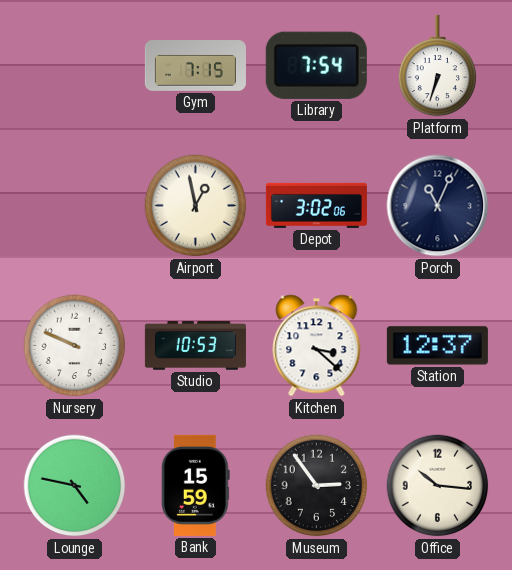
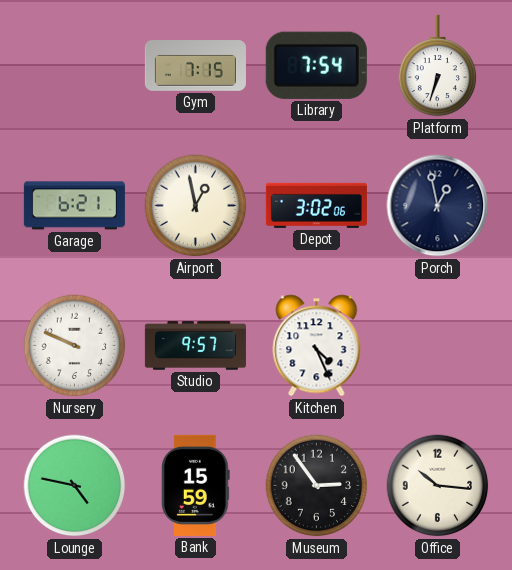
Garage: none -> 6:21 (74, 206)
Porch: 11:04 -> 12:58 (438, 206)
Studio: 10:53 -> 9:57 (195, 346)
Kitchen: 3:22 -> 4:26 (317, 346)
Station: 12:37 -> none (437, 346)
